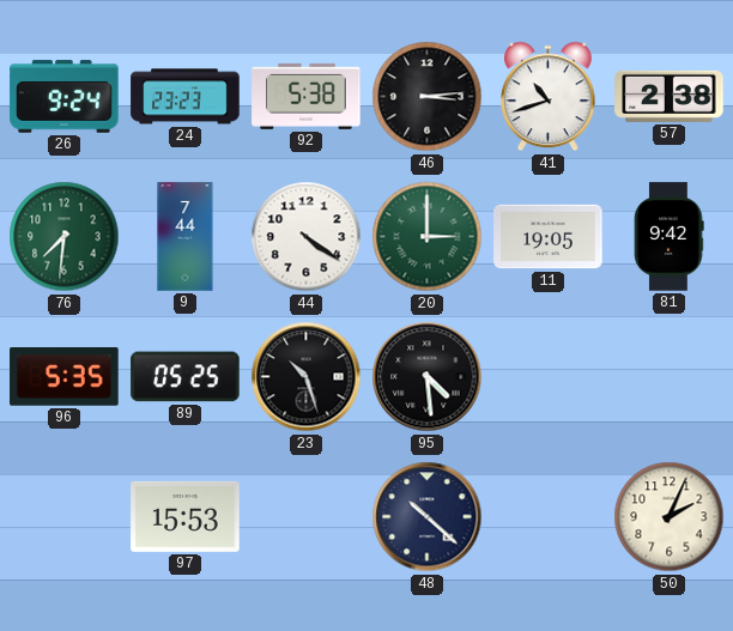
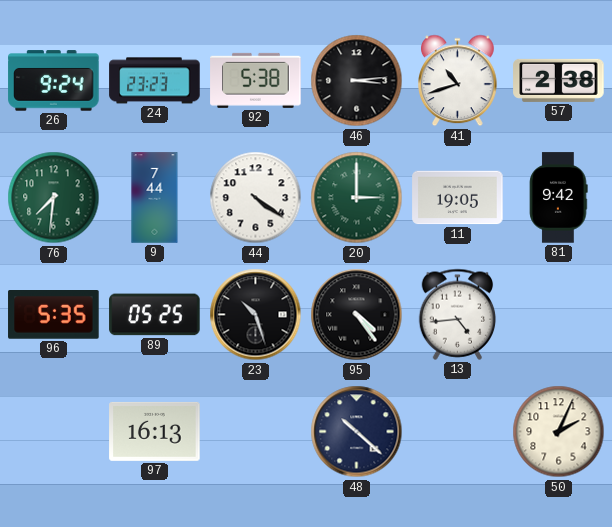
95: 4:29 -> 4:24 (357, 315)
13: none -> 4:44 (458, 314)
97: 15:53 -> 16:13 (155, 431)
